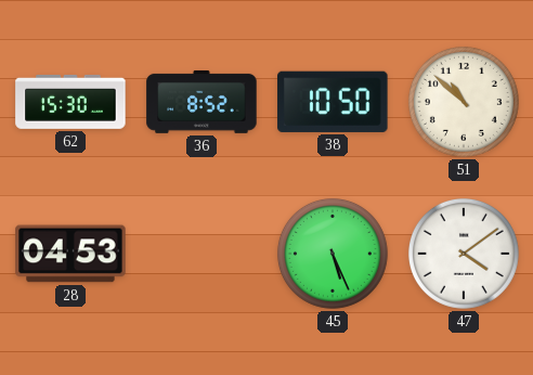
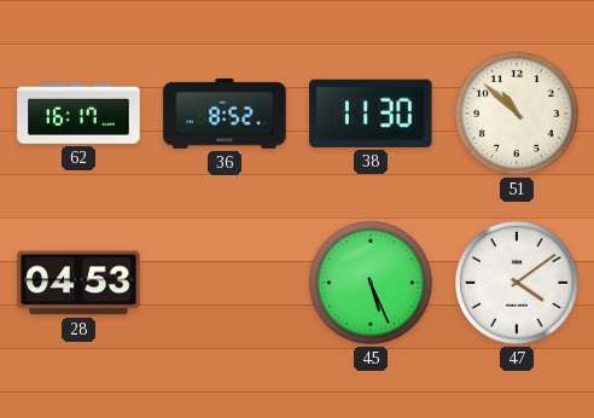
62: 15:30 -> 16:17 (78, 115)
38: 10:50 -> 11:30 (371, 114)
